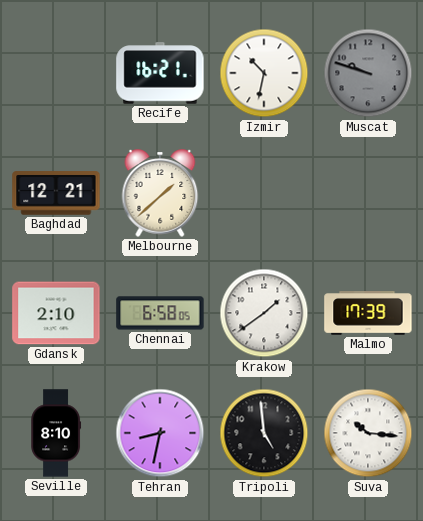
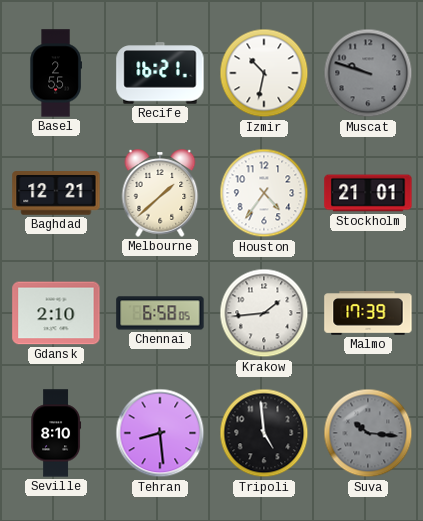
Basel: none -> 2:55 (56, 73)
Houston: none -> 4:36 (264, 193)
Stockholm: none -> 21:01 (368, 193)
Krakow: 1:39 -> 1:44 (264, 313)
Tehran: 8:32 -> 8:29 (160, 433)
Suva dial: white -> grey (368, 433)
